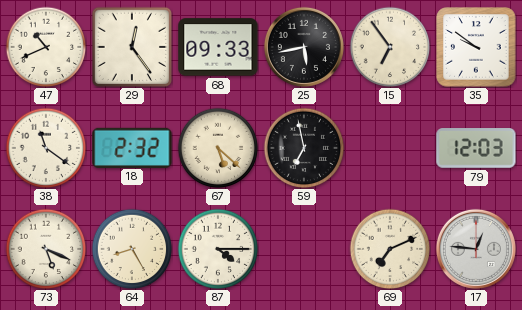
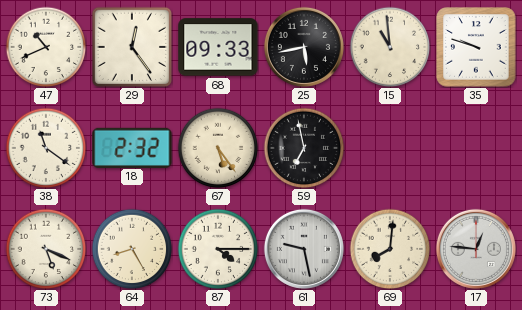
15: 6:54 -> 10:59 (390, 47)
35: 9:51 -> 9:48 (476, 47)
67: 5:22 -> 5:24 (218, 148)
79: 12:03 -> none (476, 148)
61: none -> 9:28 (304, 249)
69: 7:11 -> 8:01 (390, 249)
